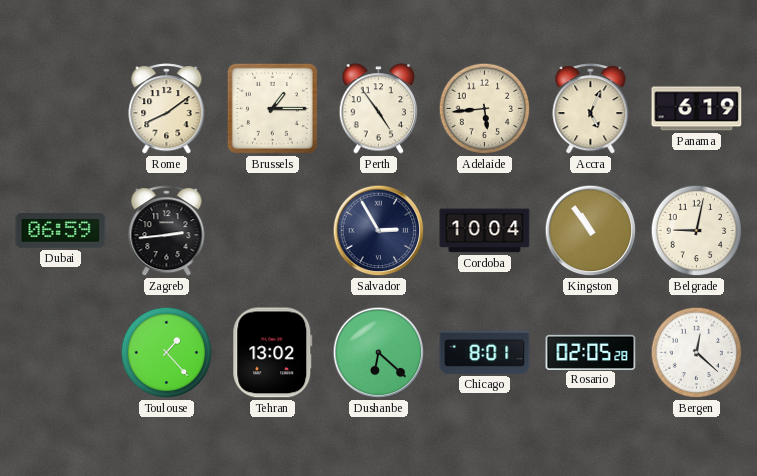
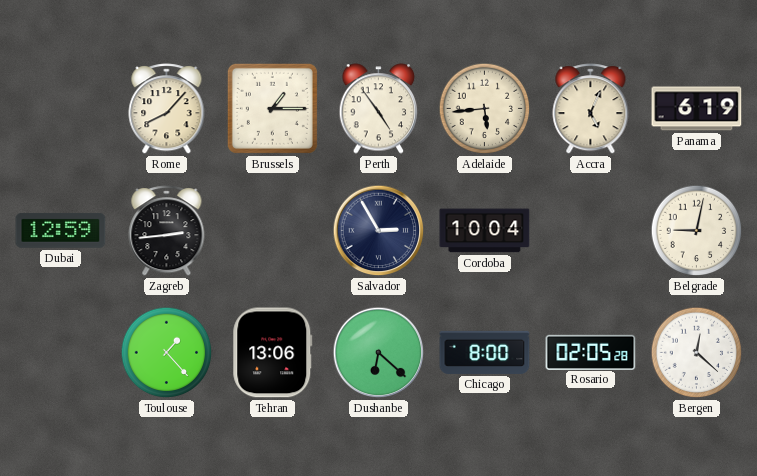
Rome: 8:09 -> 8:07 (167, 109)
Dubai: 06:59 -> 12:59 (61, 231)
Kingston: 10:54 -> none (591, 231)
Tehran: 13:02 -> 13:06 (273, 353)
Chicago: 8:01 -> 8:00 (485, 352)
